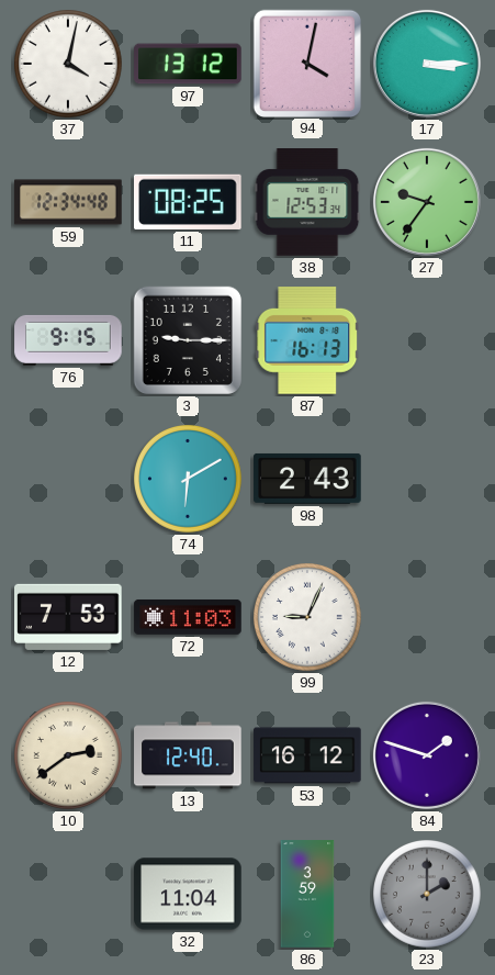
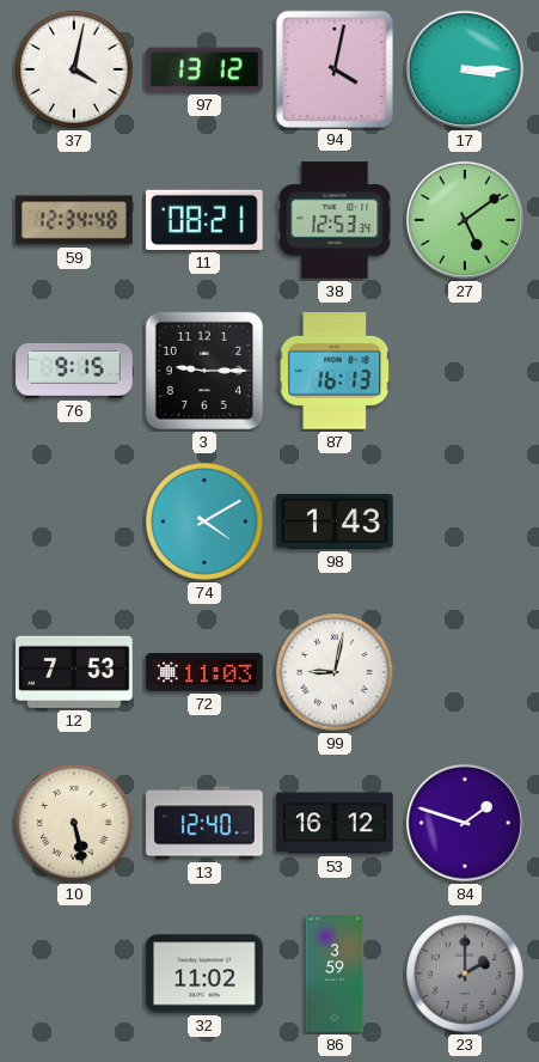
11: 08:25 -> 08:21 (206, 220)
27: 9:36 -> 5:09 (465, 220)
74: 6:10 -> 4:10 (206, 523)
98: 2:43 -> 1:43 (335, 521)
99: 9:04 -> 9:02 (336, 673)
10: 2:39 -> 5:28 (75, 824)
32: 11:04 -> 11:02 (204, 974)
